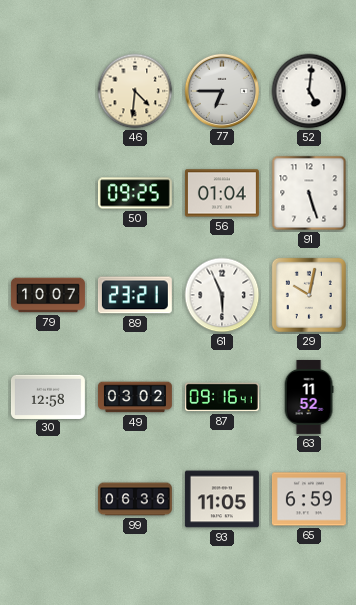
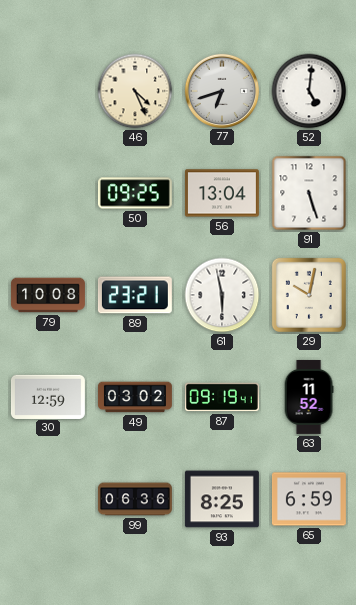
46: 4:31 -> 4:26 (135, 91)
77: 6:45 -> 6:42 (221, 90)
56: 01:04 -> 13:04 (222, 193)
79: 10:07 -> 10:08 (48, 295)
61: 5:56 -> 5:58 (222, 295)
30: 12:58 -> 12:59 (48, 396)
87: 09:16 -> 09:19 (222, 397)
93: 11:05 -> 8:25 (222, 499)
